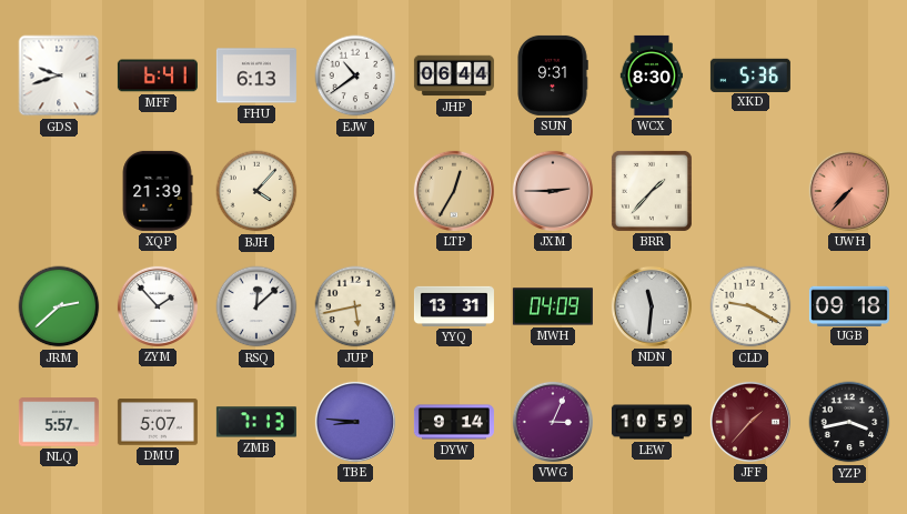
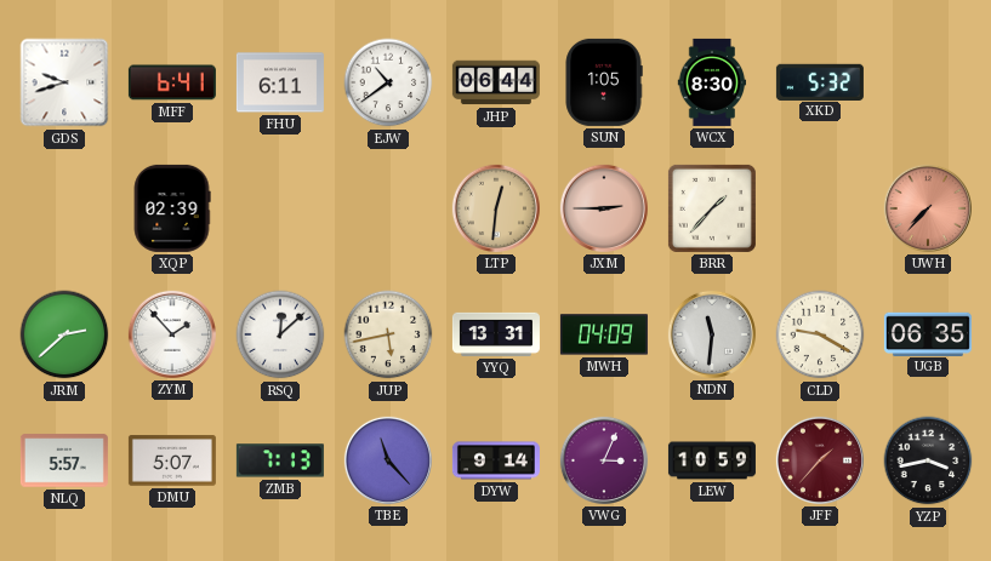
FHU: 6:13 -> 6:11 (280, 82)
SUN: 9:31 -> 1:05 (604, 82)
XKD: 5:36 -> 5:32 (820, 81)
XQP: 21:39 -> 02:39 (172, 208)
BJH: 4:07 -> none (256, 191)
LTP: 12:35 -> 12:31 (496, 208)
UGB: 09:18 -> 06:35 (928, 333)
TBE: 8:46 -> 11:23 (388, 460)
